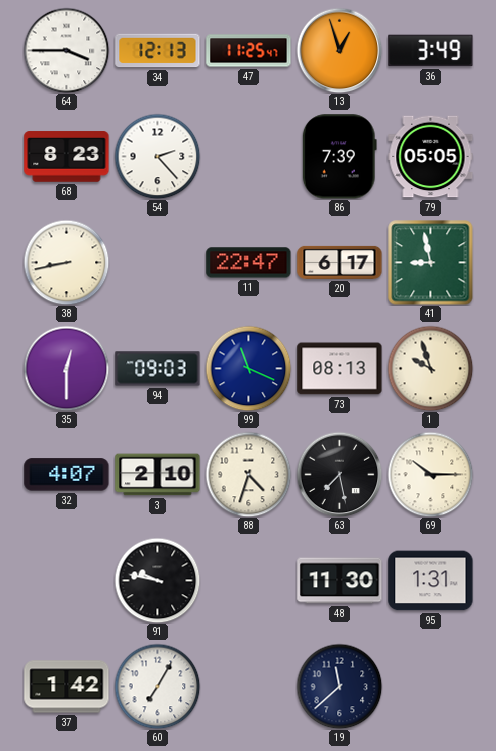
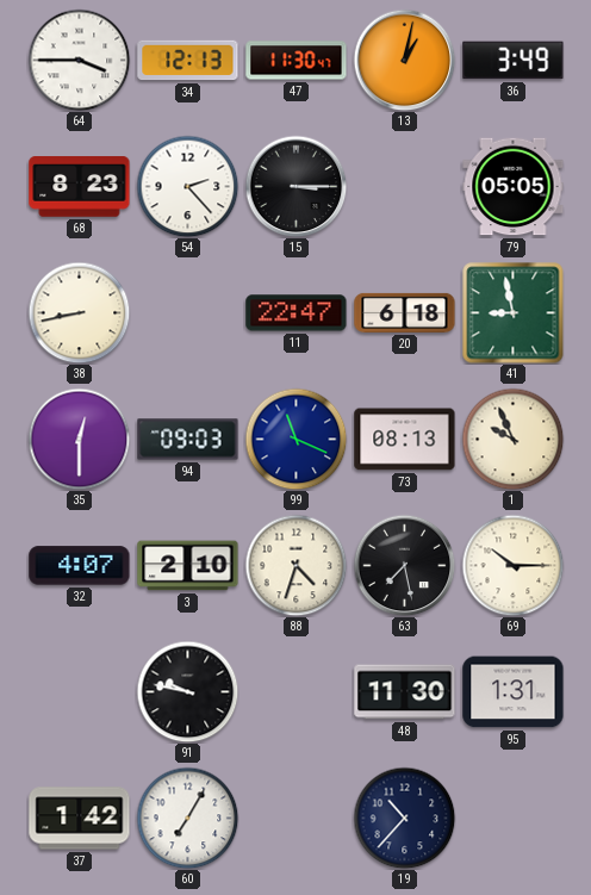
47: 11:25 -> 11:30 (297, 61)
13: 12:57 -> 1:02 (404, 60)
15: none -> 3:15 (295, 186)
86: 7:39 -> none (339, 157)
20: 6:17 -> 6:18 (405, 312)
1: 9:57 -> 9:56 (512, 439)
19: 11:38 -> 10:37 (404, 818)
